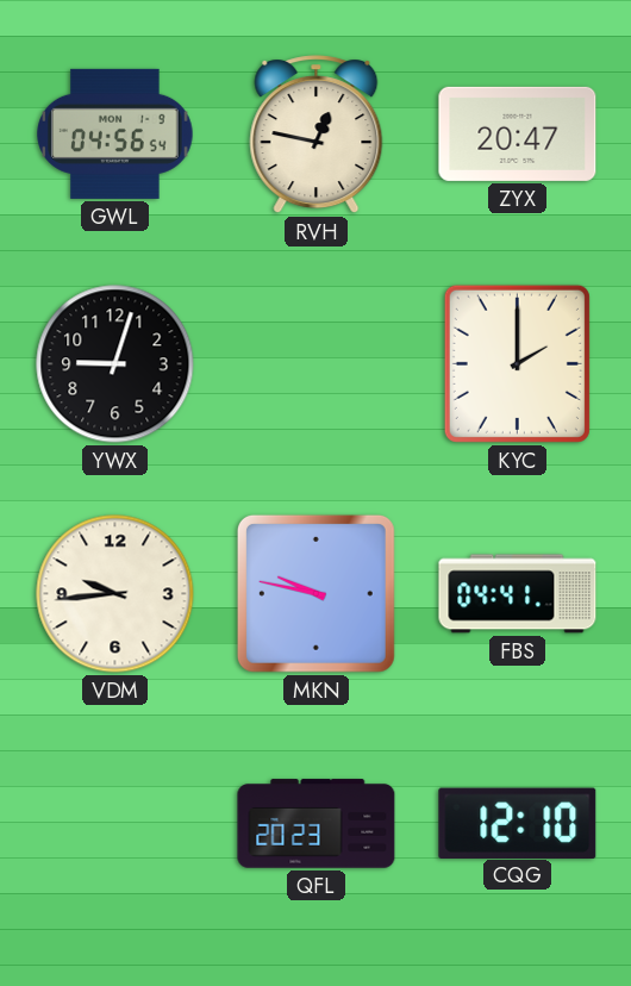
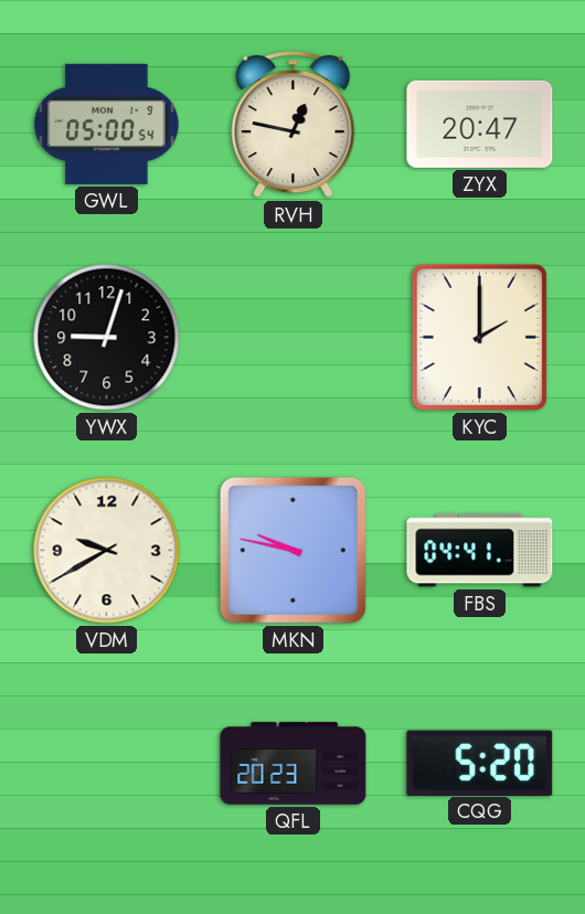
GWL: 04:56 -> 05:00 (107, 124)
VDM: 9:44 -> 9:40 (107, 551)
CQG: 12:10 -> 5:20 (480, 763)
